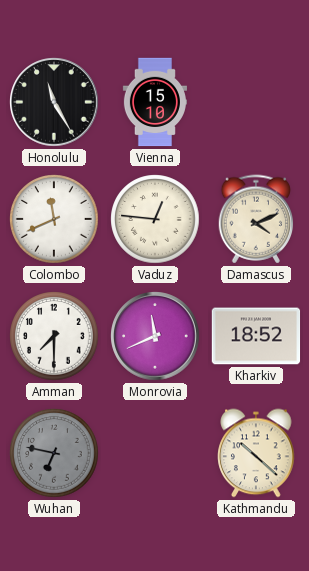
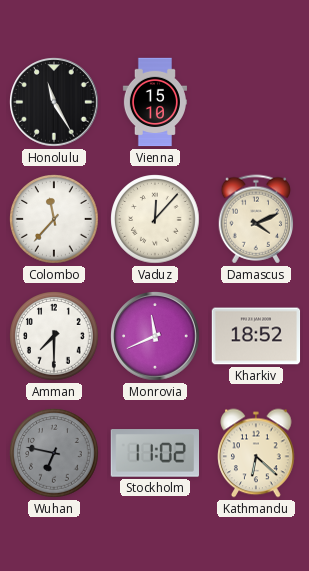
Colombo: 11:41 -> 11:37 (54, 219)
Vaduz: 12:46 -> 12:07 (155, 219)
Stockholm: none -> 11:02 (154, 453)
Kathmandu: 10:22 -> 6:22 (256, 453)
